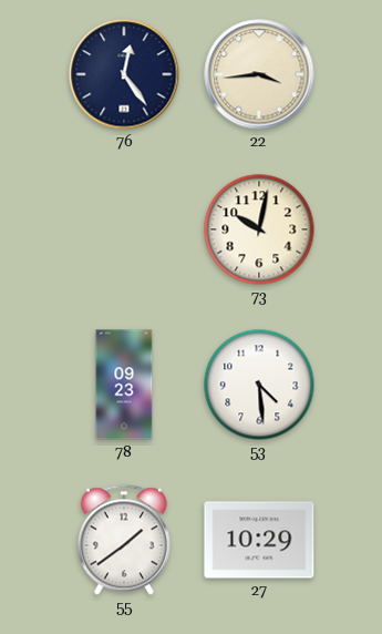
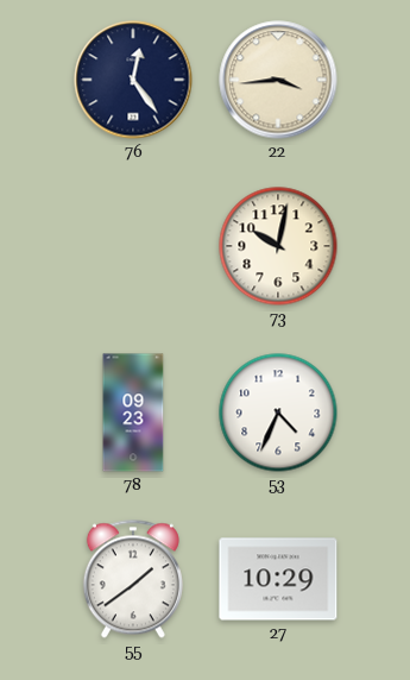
53: 4:29 -> 4:34 (278, 413)
